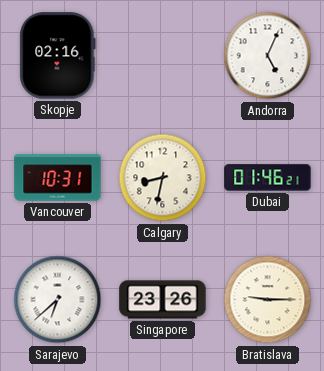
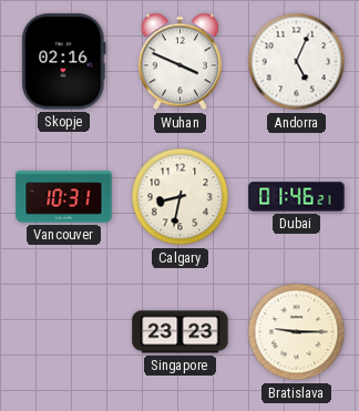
Wuhan: none -> 3:49 (179, 62)
Sarajevo: 6:38 -> none (58, 300)
Singapore: 23:26 -> 23:23 (181, 332)
